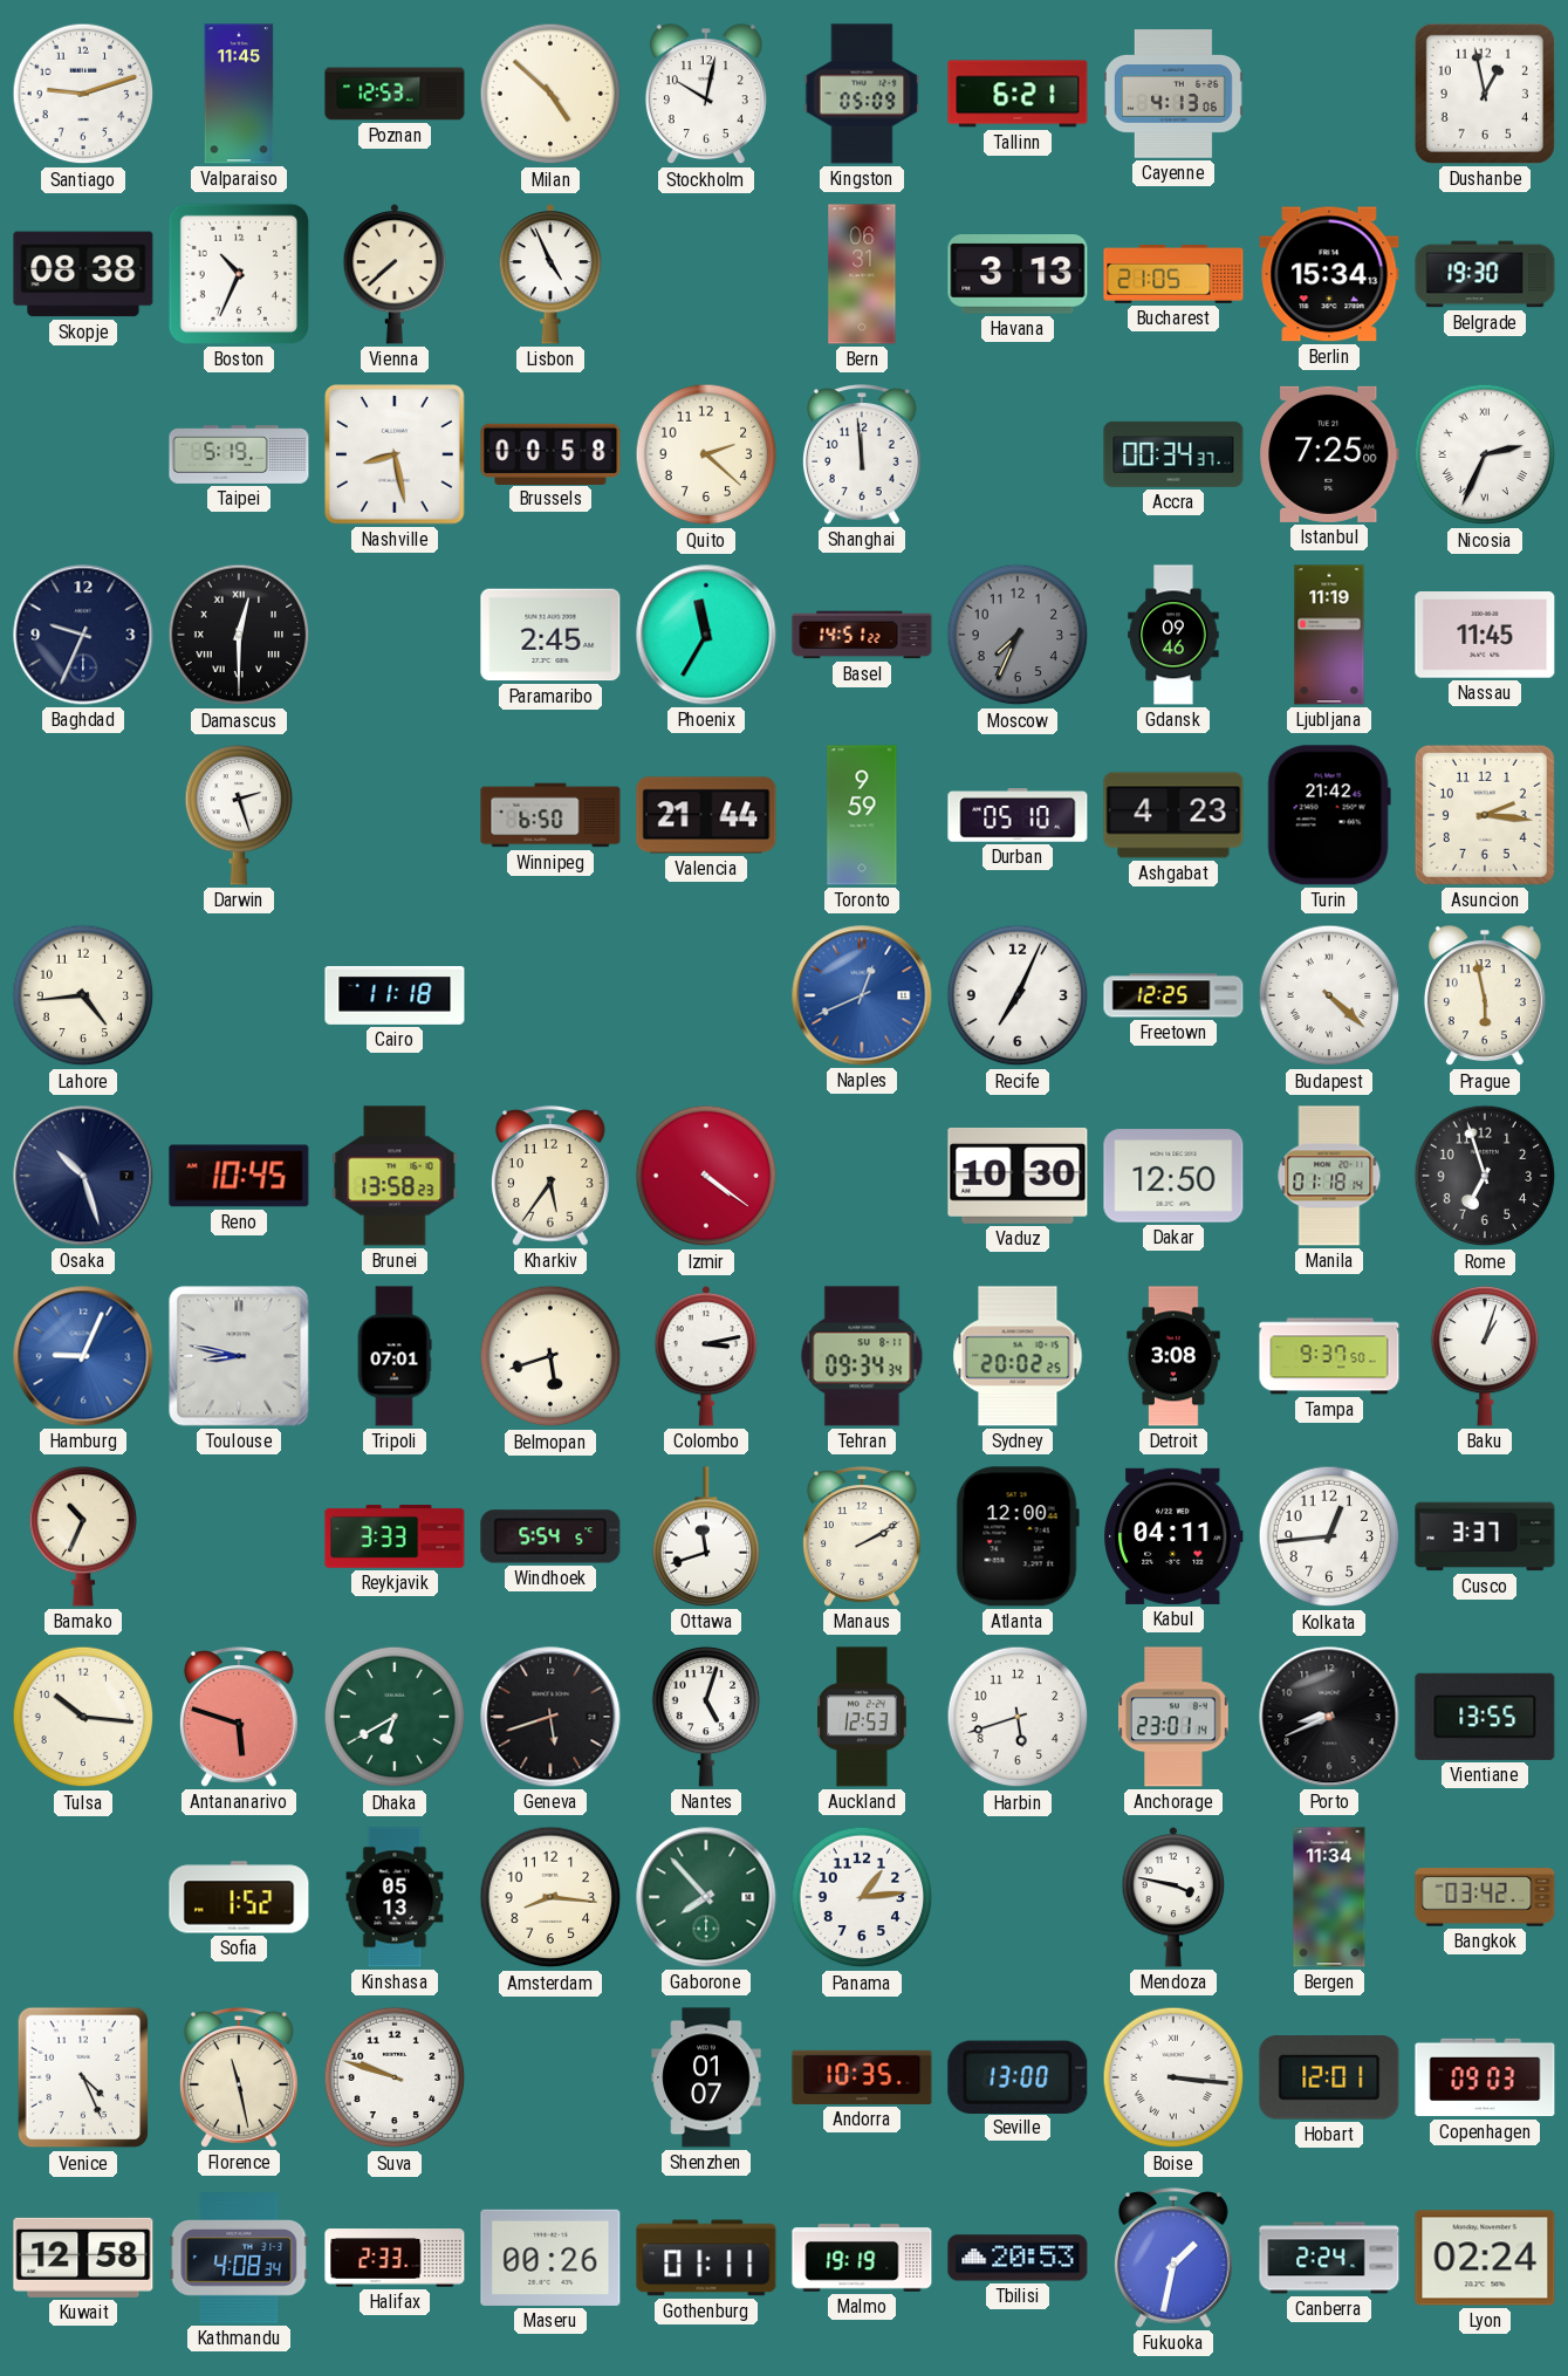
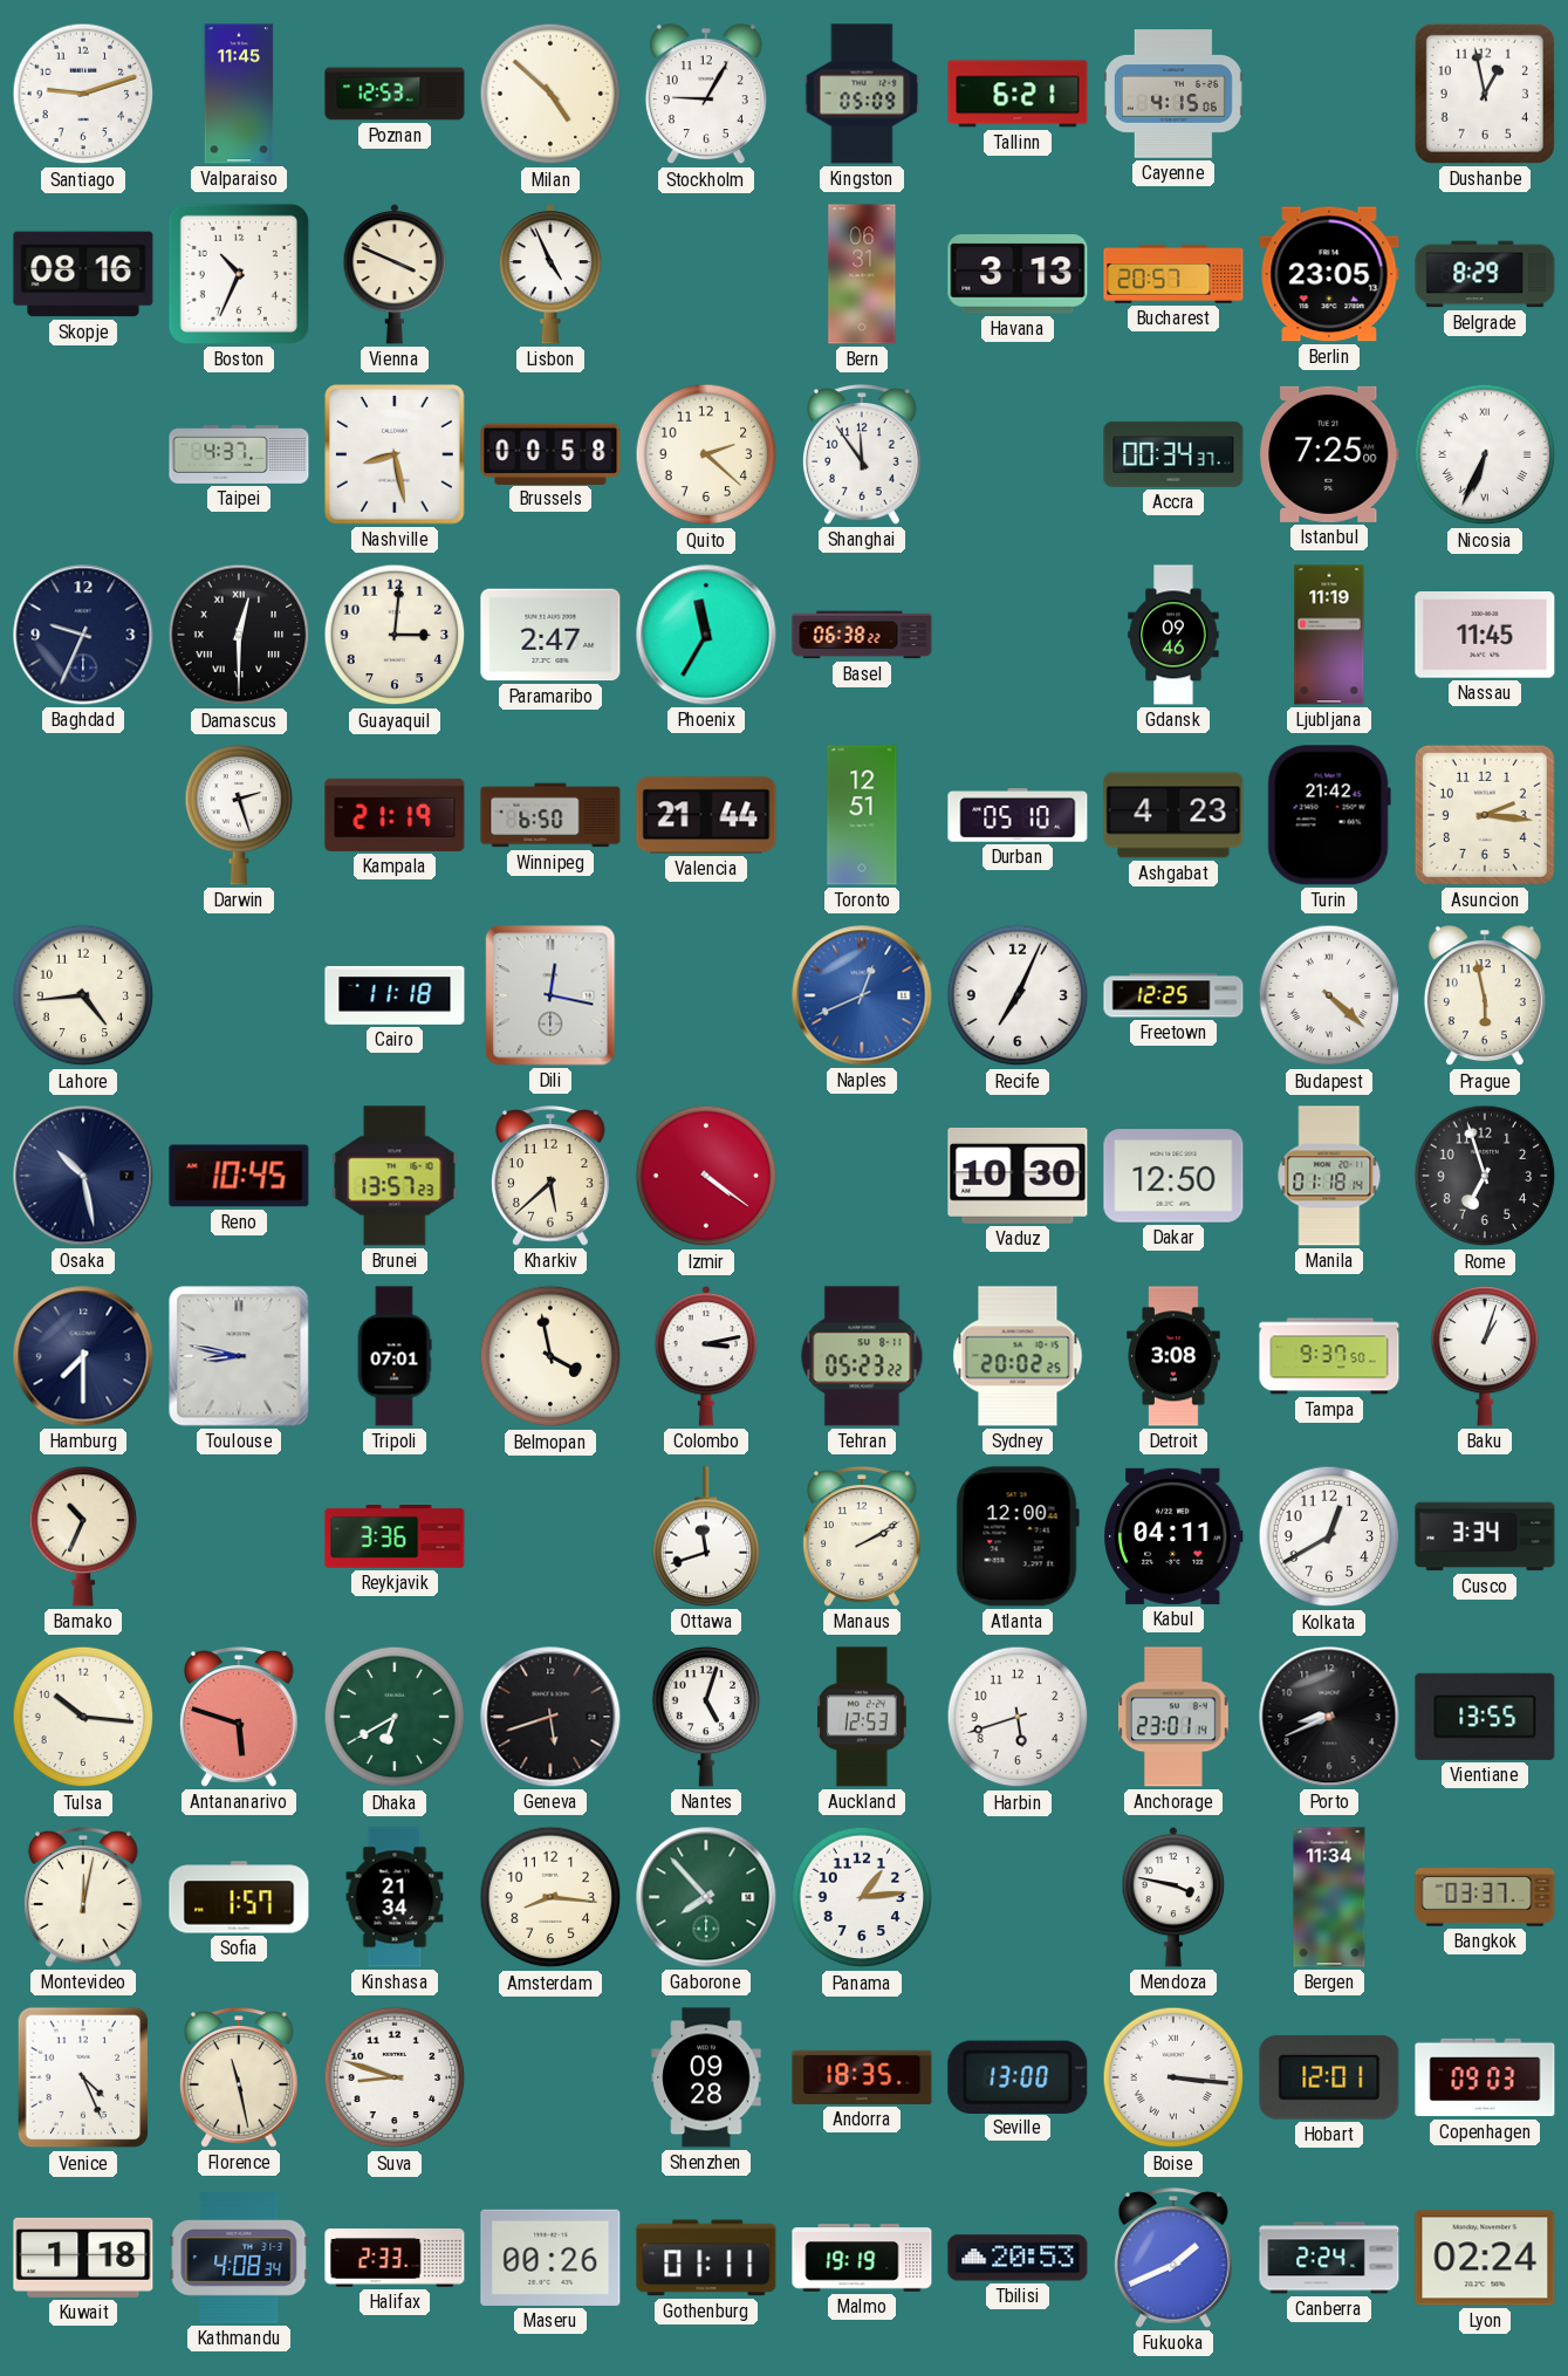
Stockholm: 10:02 -> 9:05 (706, 95)
Cayenne: 4:13 -> 4:15 (1173, 94)
Skopje: 08:38 -> 08:16 (83, 274)
Vienna: 7:38 -> 3:49 (395, 274)
Bucharest: 21:05 -> 20:57 (1173, 275)
Berlin: 15:34 -> 23:05 (1329, 274)
Belgrade: 19:30 -> 8:29 (1485, 274)
Taipei: 5:19 -> 4:37 (239, 456)
Shanghai: 11:59 -> 11:54 (863, 454)
Nicosia: 2:34 -> 6:34 (1485, 454)
Guayaquil: none -> 3:01 (395, 635)
Paramaribo: 2:45 -> 2:47 (550, 635)
Basel: 14:51 -> 06:38 (862, 635)
Moscow: 7:34 -> none (1018, 635)
Kampala: none -> 21:19 (395, 815)
Toronto: 9:59 -> 12:51 (862, 815)
Dili: none -> 12:17 (550, 995)
Osaka: 10:27 -> 10:28 (83, 1176)
Brunei: 13:58 -> 13:57 (395, 1176)
Kharkiv: 5:36 -> 5:38 (552, 1176)
Hamburg: 9:04 -> 7:30 (83, 1356)
Hamburg dial: blue -> navy (83, 1356)
Belmopan: 5:42 -> 3:58 (550, 1356)
Tehran: 09:34 -> 05:23 (862, 1356)
Reykjavik: 3:33 -> 3:36 (395, 1538)
Windhoek: 5:54 -> none (550, 1536)
Kolkata: 12:44 -> 12:40 (1329, 1536)
Cusco: 3:37 -> 3:34 (1485, 1536)
Montevideo: none -> 12:02 (84, 1897)
Sofia: 1:52 -> 1:57 (239, 1897)
Kinshasa: 05:13 -> 21:34 (395, 1897)
Bangkok: 03:42 -> 03:37 (1485, 1897)
Suva: 9:48 -> 8:48 (395, 2077)
Shenzhen: 01:07 -> 09:28 (706, 2077)
Andorra: 10:35 -> 18:35 (862, 2077)
Kuwait: 12:58 -> 1:18 (83, 2258)
Fukuoka: 1:32 -> 1:41 (1175, 2258)
